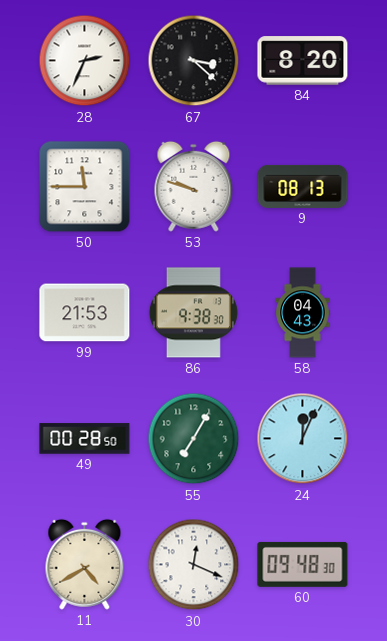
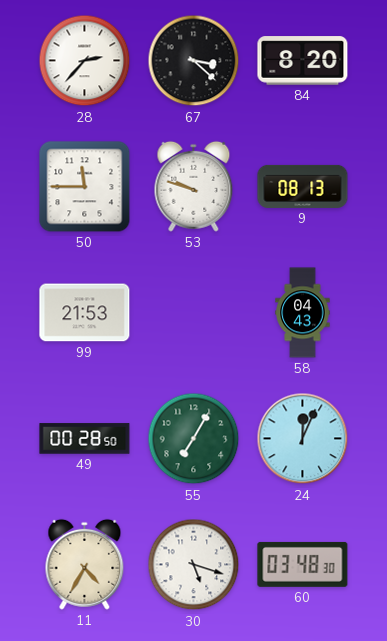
28: 2:34 -> 2:37 (85, 61)
86: 9:38 -> none (193, 313)
11: 4:40 -> 4:35 (85, 564)
30: 12:19 -> 5:18 (194, 565)
60: 09:48 -> 03:48 (303, 564)
